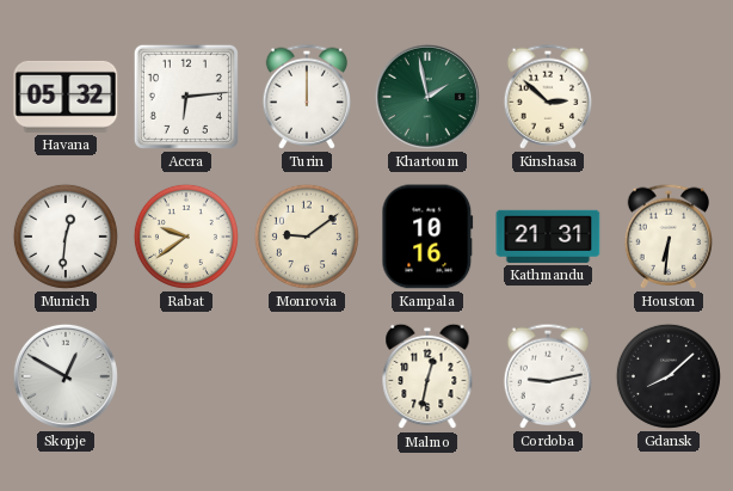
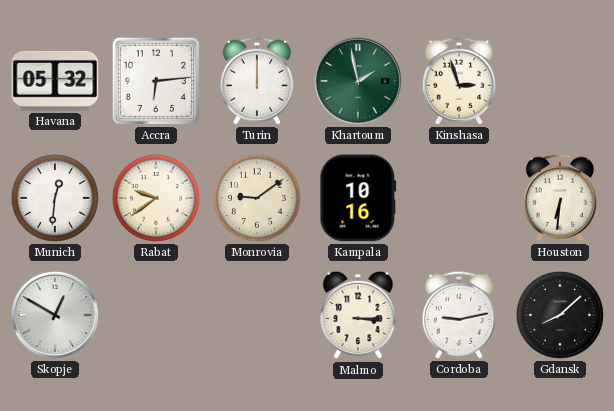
Kinshasa: 2:52 -> 2:57 (459, 81)
Kathmandu: 21:31 -> none (548, 237)
Malmo: 12:32 -> 3:15 (358, 315)
